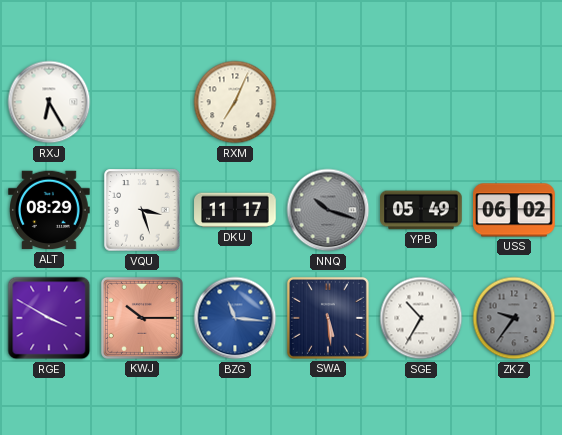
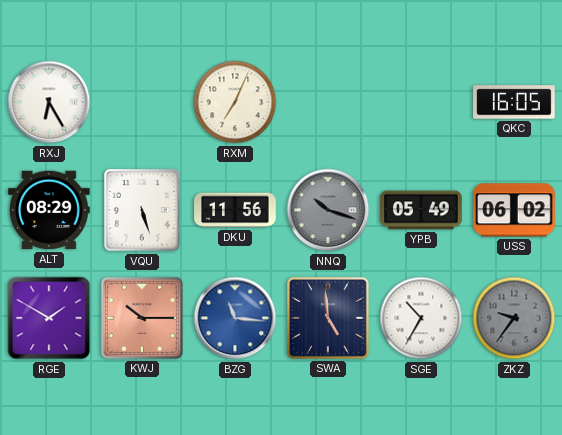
QKC: none -> 16:05 (514, 102)
VQU: 3:27 -> 5:27 (142, 210)
DKU: 11:17 -> 11:56 (235, 210)
RGE: 3:50 -> 1:50 (49, 318)
SWA: 5:29 -> 4:59 (328, 318)
